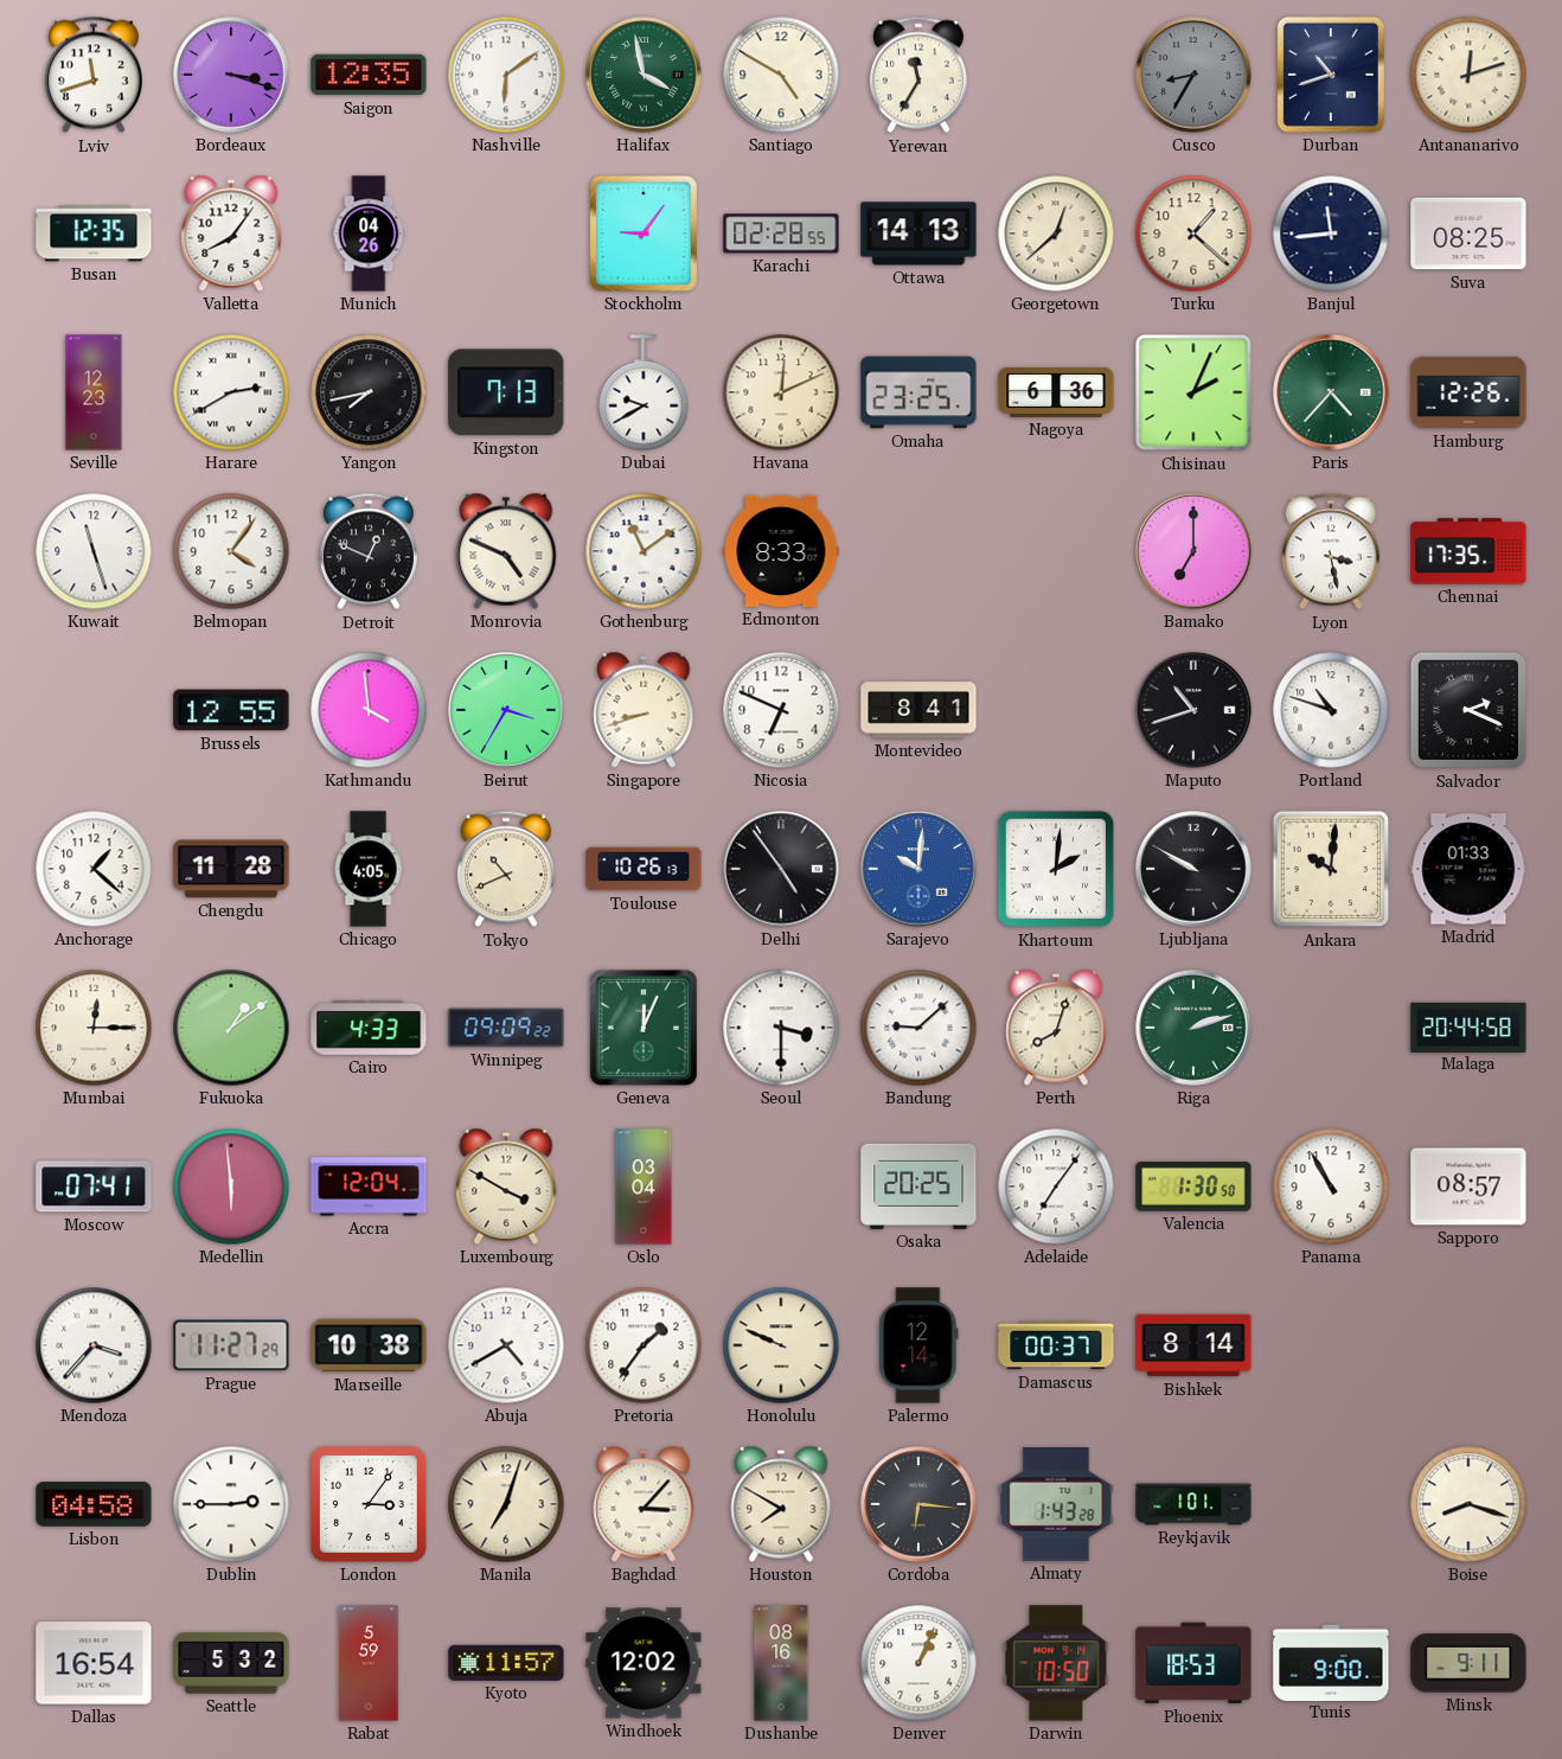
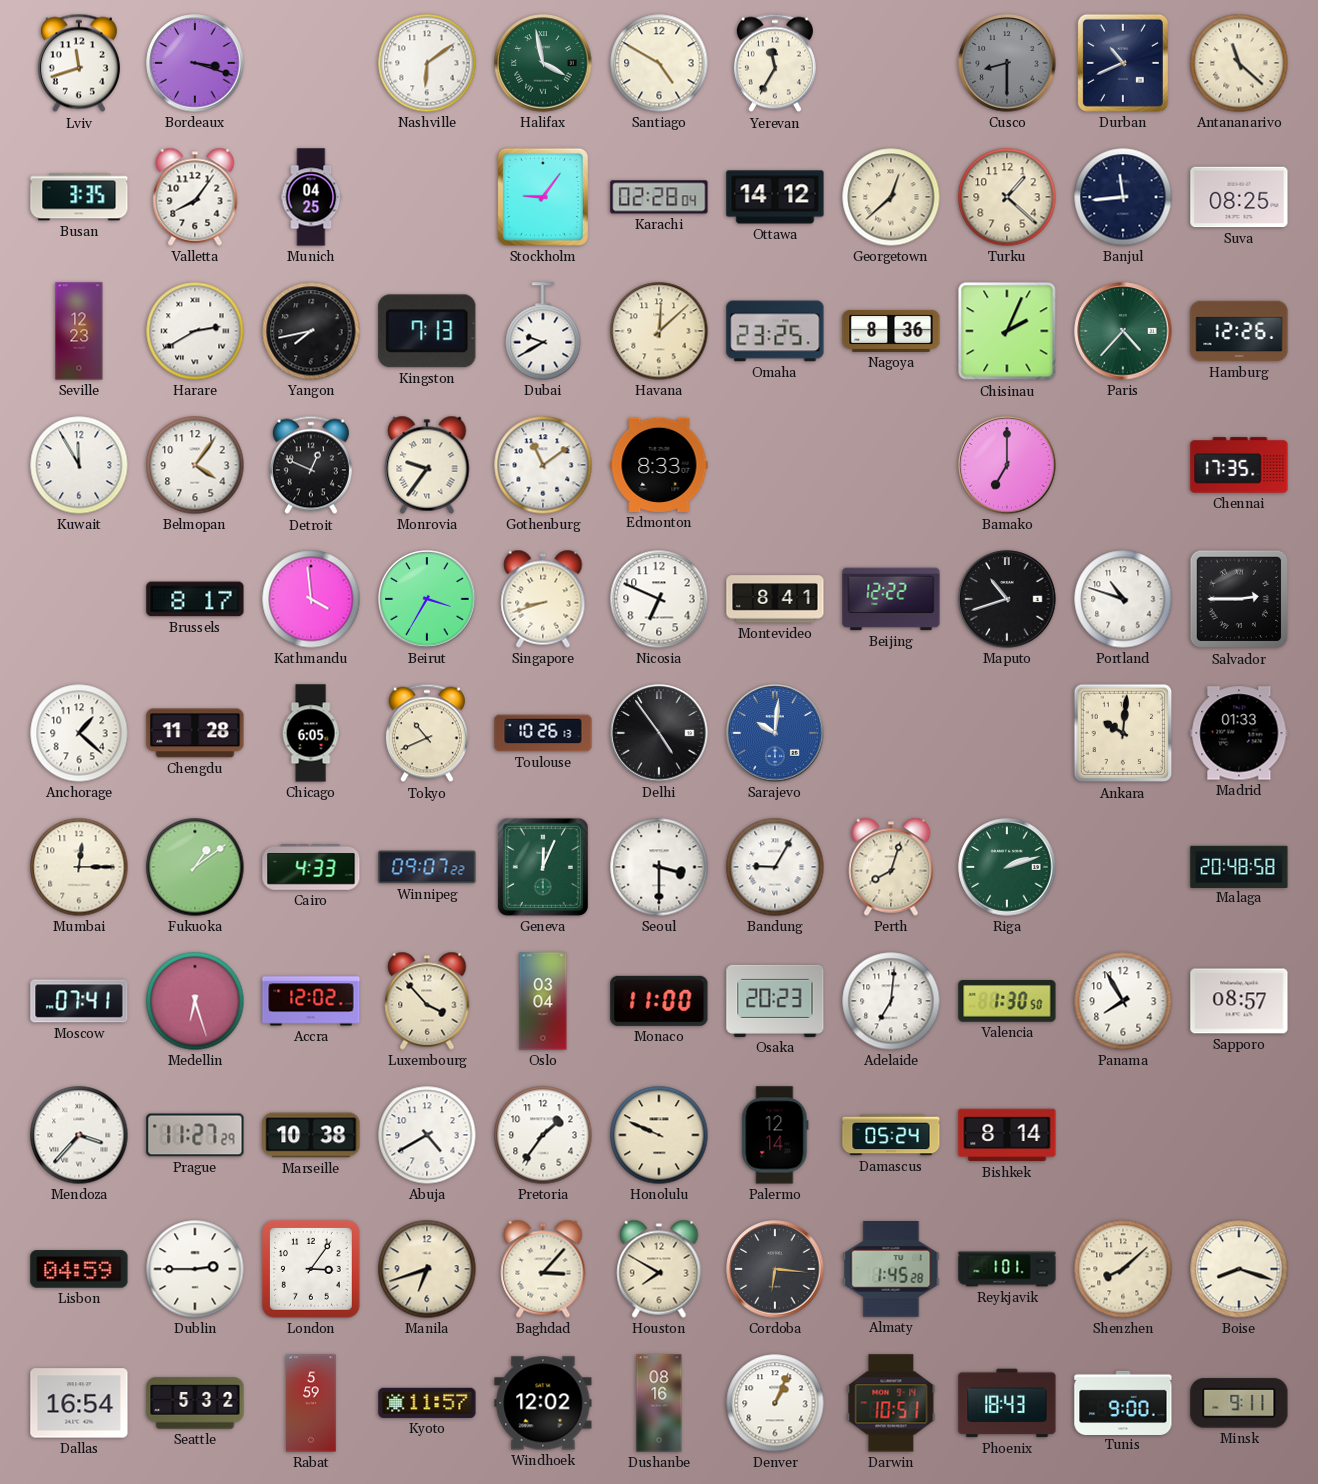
Saigon: 12:35 -> none (369, 75)
Cusco: 8:35 -> 8:30 (1007, 63)
Durban: 10:42 -> 10:41 (1123, 63)
Antananarivo: 12:12 -> 11:22 (1239, 63)
Busan: 12:35 -> 3:35 (79, 197)
Munich: 04:26 -> 04:25 (311, 197)
Karachi: 02:28:55 -> 02:28:04 (659, 197)
Ottawa: 14:13 -> 14:12 (775, 197)
Havana: 12:11 -> 12:08 (659, 331)
Nagoya: 6:36 -> 8:36 (891, 331)
Kuwait: 11:27 -> 11:55 (79, 465)
Monrovia: 4:49 -> 9:36 (427, 465)
Lyon: 3:28 -> none (1331, 551)
Brussels: 12:55 -> 8:17 (195, 599)
Beijing: none -> 12:22 (891, 599)
Salvador: 2:19 -> 2:45 (1239, 599)
Chicago: 4:05 -> 6:05 (311, 733)
Khartoum: 2:01 -> none (1056, 869)
Ljubljana: 9:50 -> none (1193, 869)
Winnipeg: 09:09 -> 09:07 (427, 867)
Bandung: 9:08 -> 9:05 (775, 867)
Malaga: 20:44 -> 20:48 (1239, 866)
Medellin: 5:59 -> 6:27 (195, 1001)
Accra: 12:04 -> 12:02 (311, 1001)
Luxembourg: 3:50 -> 3:53 (427, 1001)
Monaco: none -> 11:00 (659, 1001)
Osaka: 20:25 -> 20:23 (775, 1001)
Adelaide: 7:06 -> 7:01 (891, 1001)
Panama: 10:55 -> 7:55 (1123, 1001)
Damascus: 00:37 -> 05:24 (891, 1135)
Lisbon: 04:58 -> 04:59 (79, 1269)
Manila: 7:03 -> 6:42 (427, 1269)
Almaty: 1:43 -> 1:45 (891, 1270)
Shenzhen: none -> 8:08 (1123, 1269)
Darwin: 10:50 -> 10:51 (891, 1403)
Phoenix: 18:53 -> 18:43 (1007, 1403)
